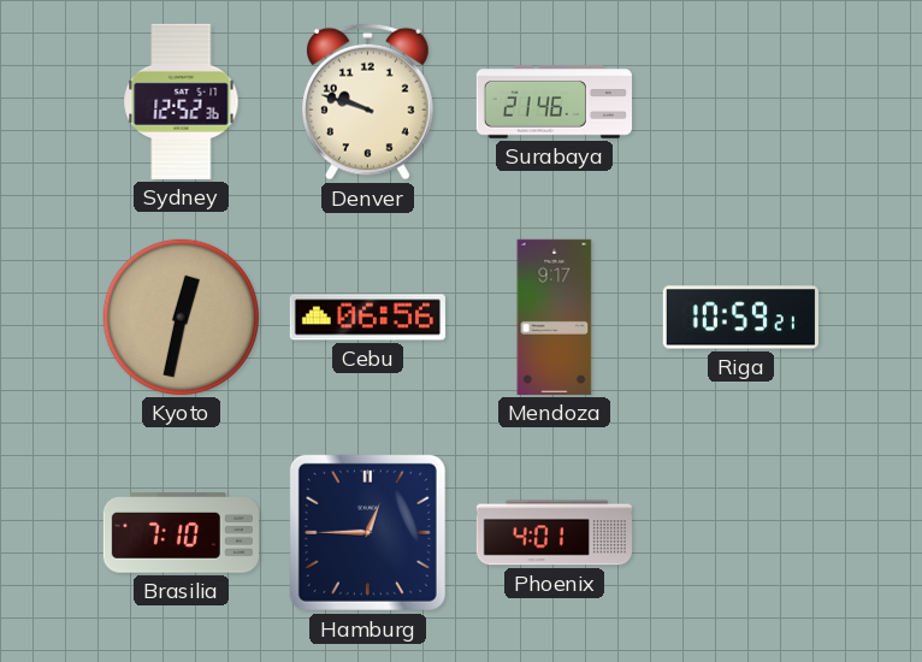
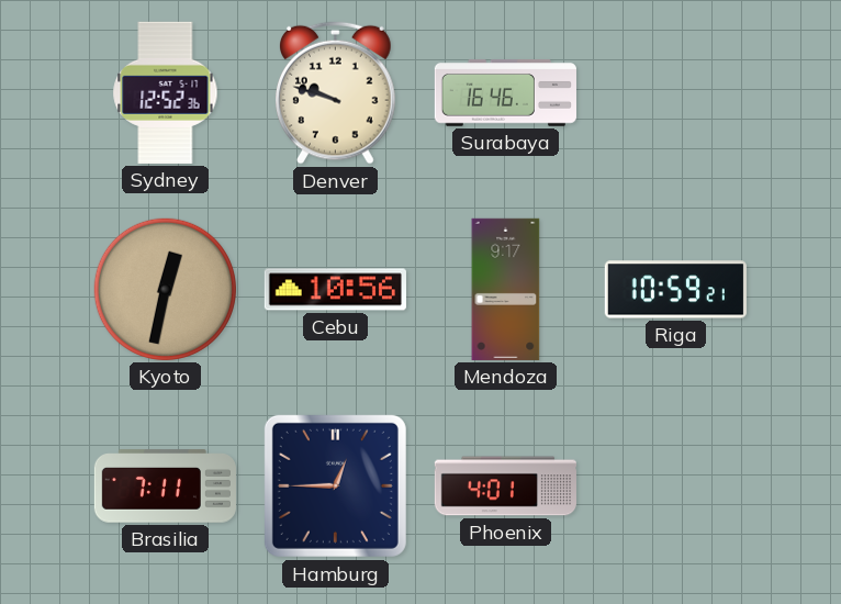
Surabaya: 21:46 -> 16:46 (505, 93)
Cebu: 06:56 -> 10:56 (335, 290)
Brasilia: 7:10 -> 7:11 (165, 486)
